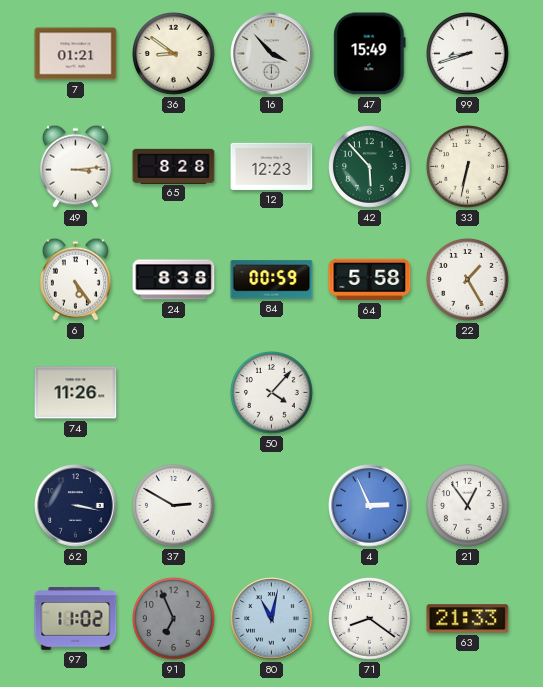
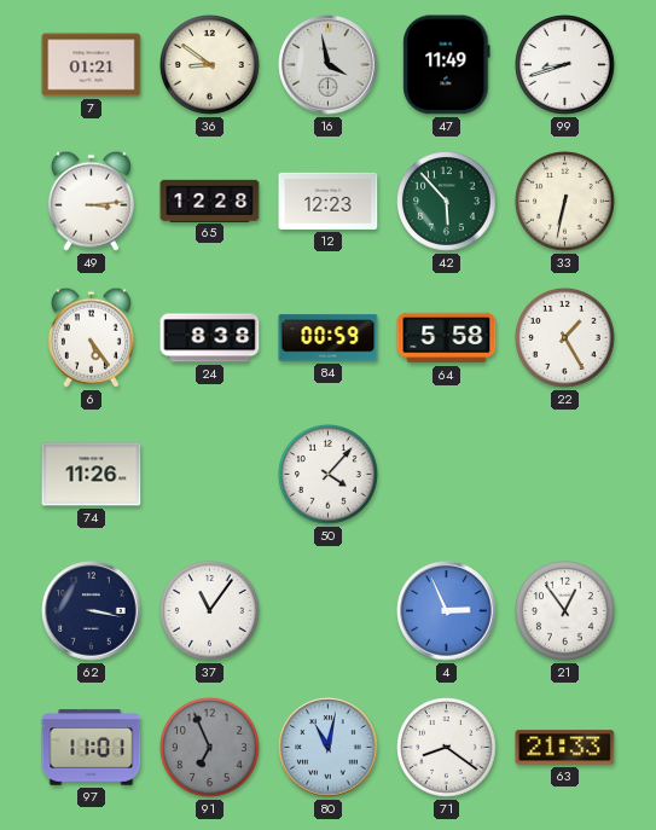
16: 3:53 -> 3:58 (329, 65)
47: 15:49 -> 11:49 (447, 65)
65: 8:28 -> 12:28 (210, 201)
37: 2:50 -> 11:06 (210, 611)
97: 11:02 -> 11:01 (92, 748)
